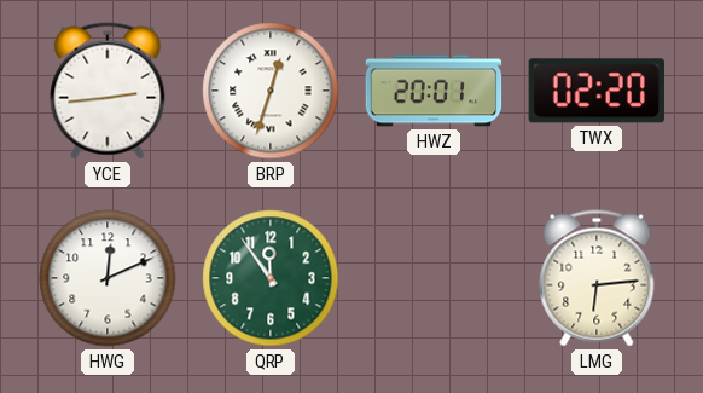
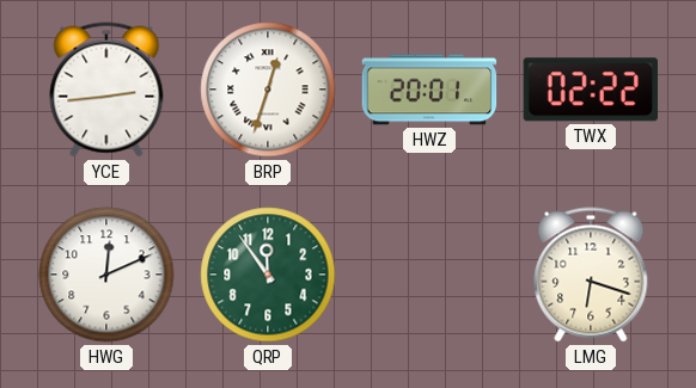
TWX: 02:20 -> 02:22 (591, 90)
LMG: 6:14 -> 6:18 (591, 275)
